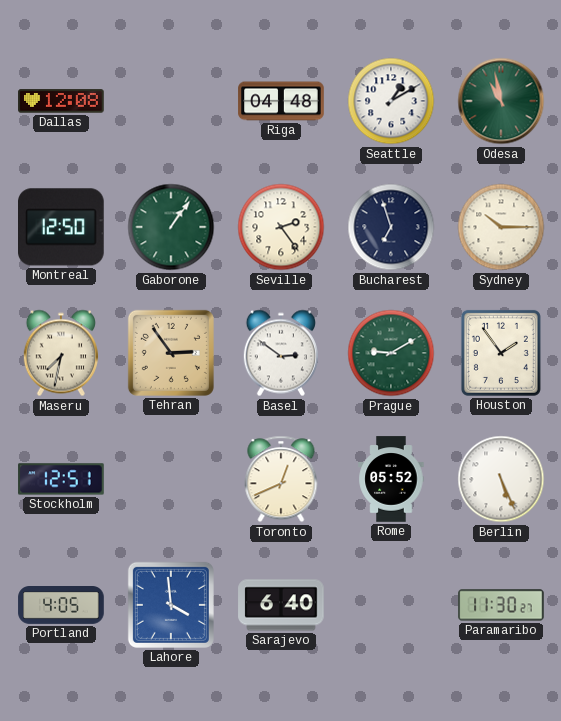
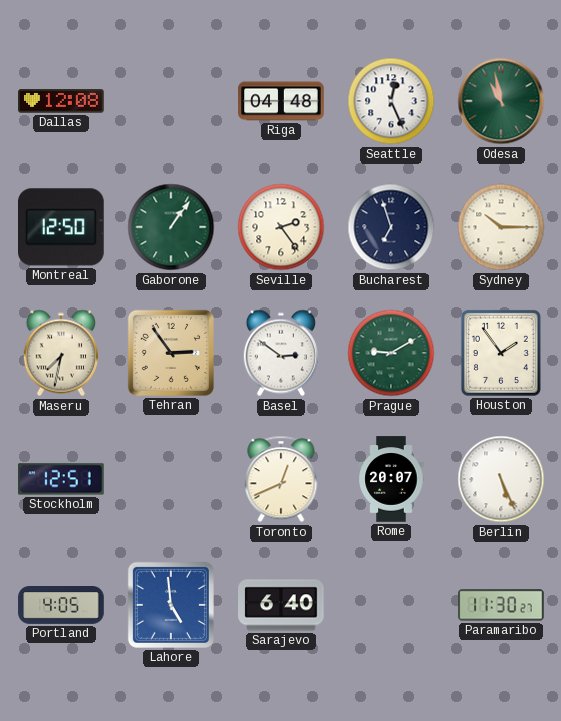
Seattle: 1:10 -> 12:26 (391, 101)
Rome: 05:52 -> 20:07 (391, 479)
Lahore: 3:59 -> 4:59 (171, 605)
